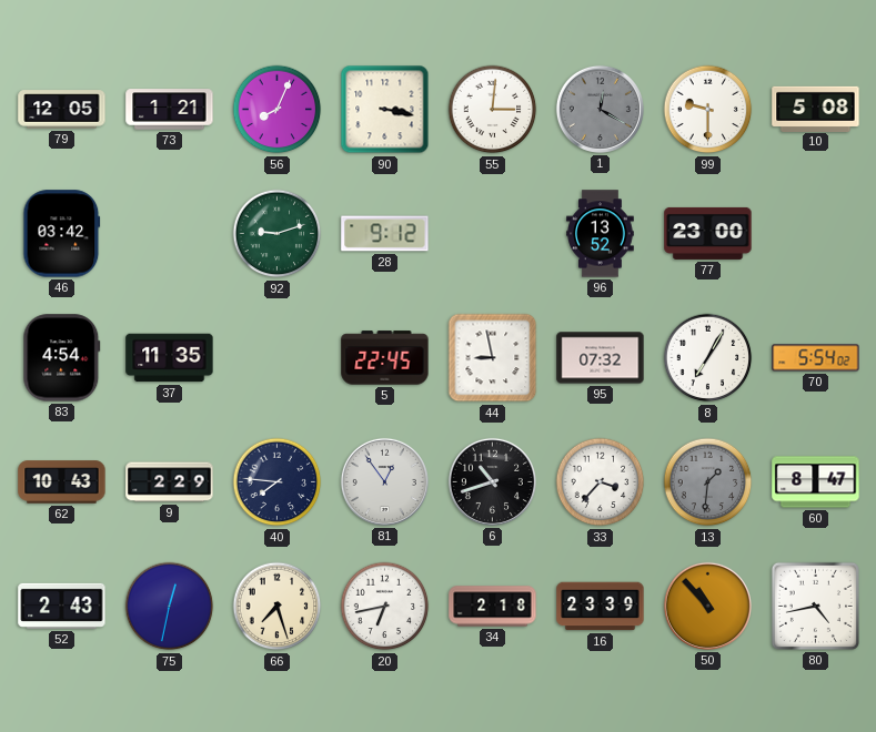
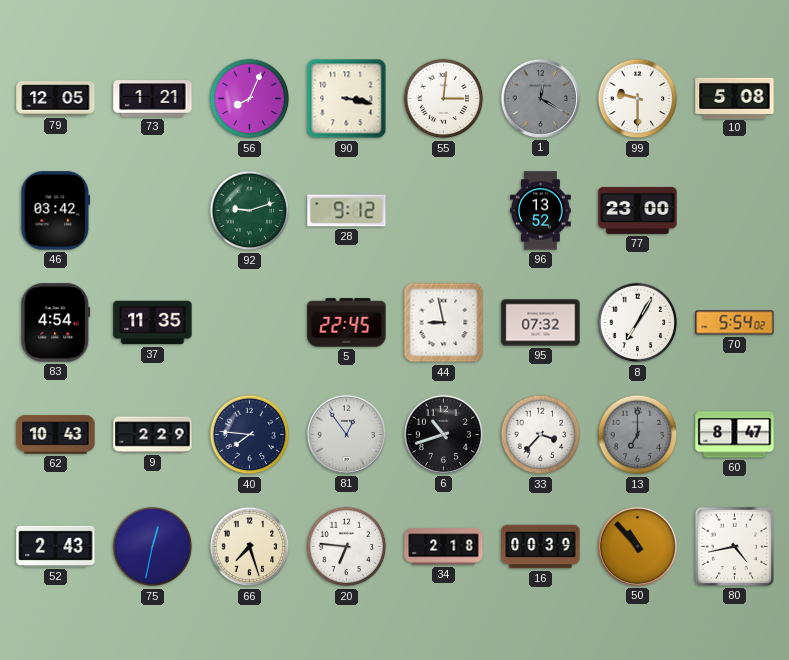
13: 1:31 -> 7:00 (638, 435)
20: 6:43 -> 6:46 (347, 547)
16: 23:39 -> 00:39 (541, 547)
